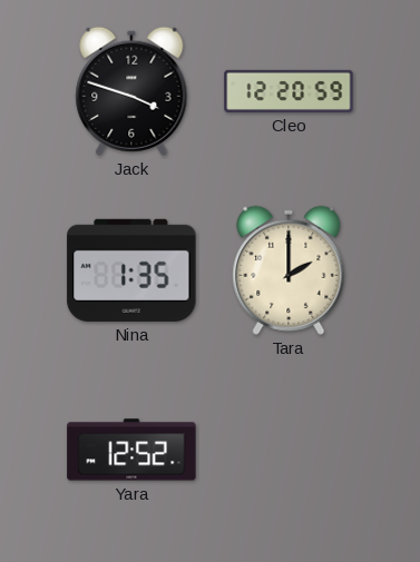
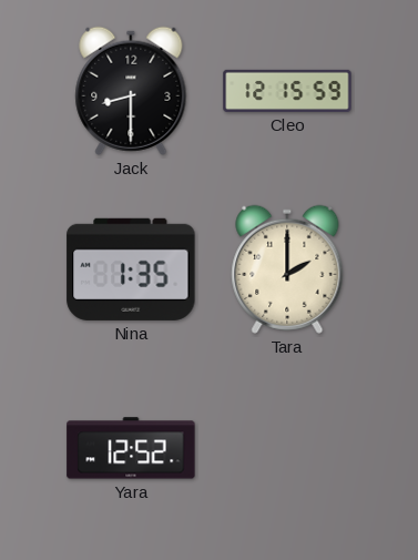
Jack: 3:48 -> 8:30 (131, 91)
Cleo: 12:20 -> 12:15 (287, 91)
